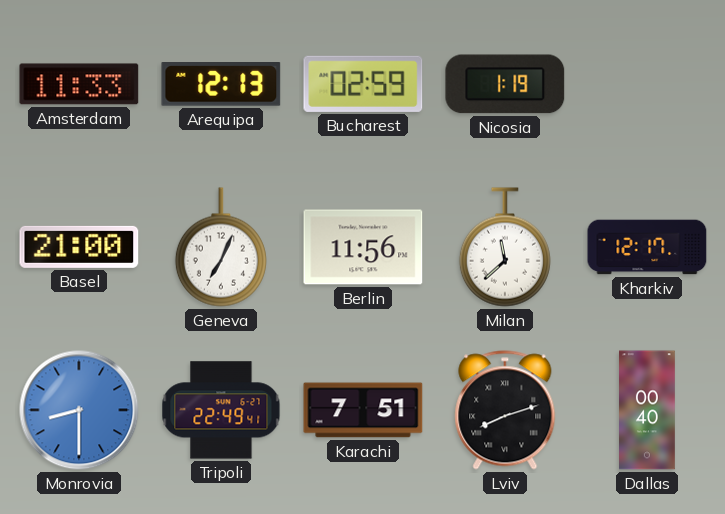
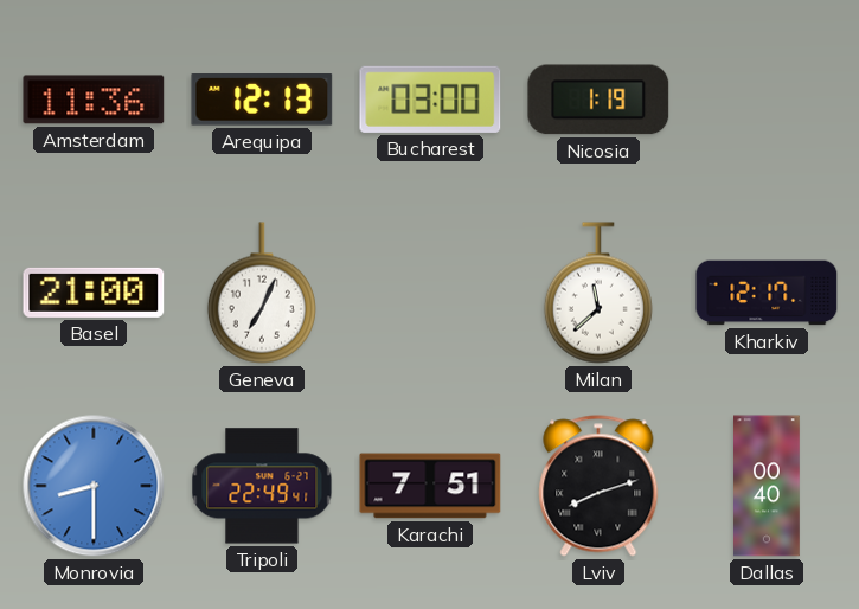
Amsterdam: 11:33 -> 11:36 (94, 100)
Bucharest: 02:59 -> 03:00 (430, 100)
Berlin: 11:56 -> none (363, 247)
